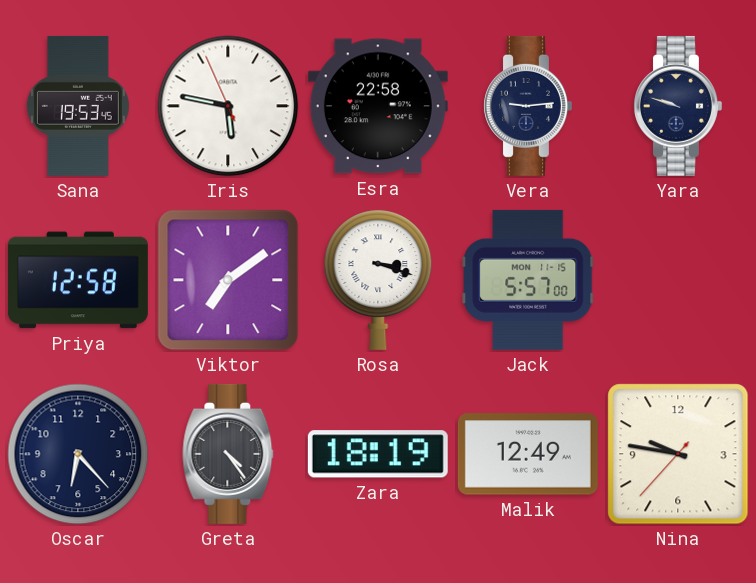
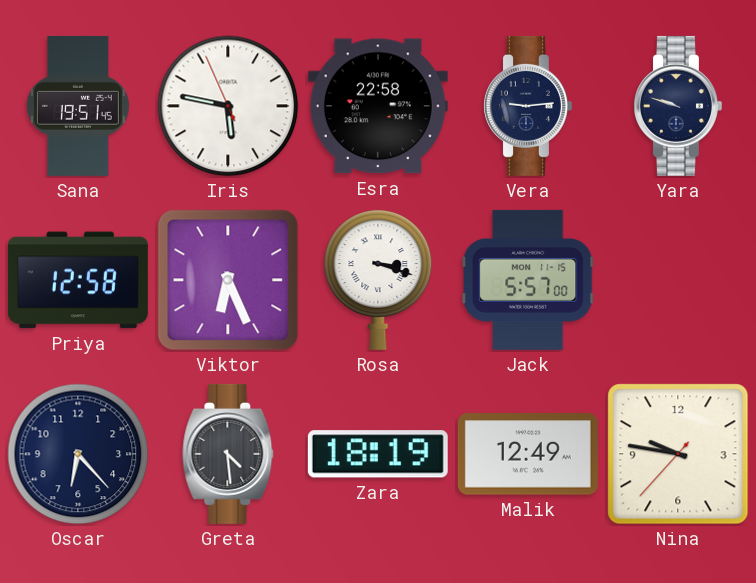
Sana: 19:53 -> 19:51 (78, 106)
Viktor: 7:09 -> 6:26 (228, 280)
Greta: 4:24 -> 4:29 (228, 454)
